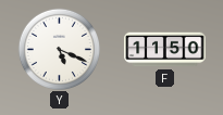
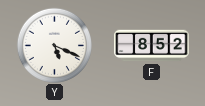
F: 11:50 -> 8:52 (152, 46)
